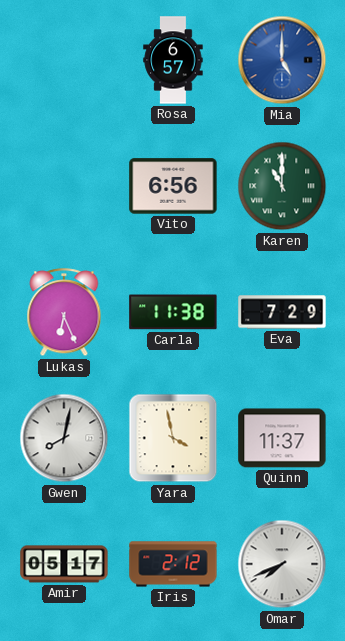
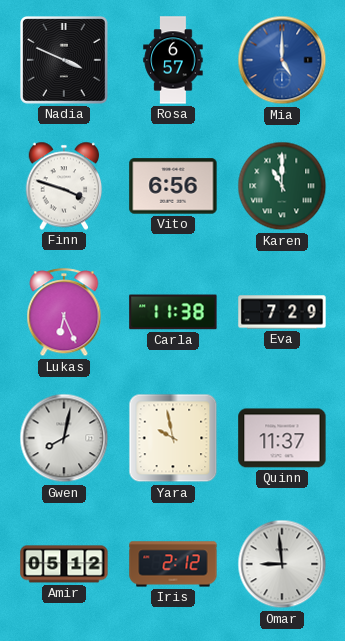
Nadia: none -> 3:49 (65, 61)
Finn: none -> 3:48 (64, 186)
Yara: 3:58 -> 9:58 (173, 438)
Amir: 05:17 -> 05:12 (64, 564)
Omar: 7:41 -> 8:59 (282, 564)
